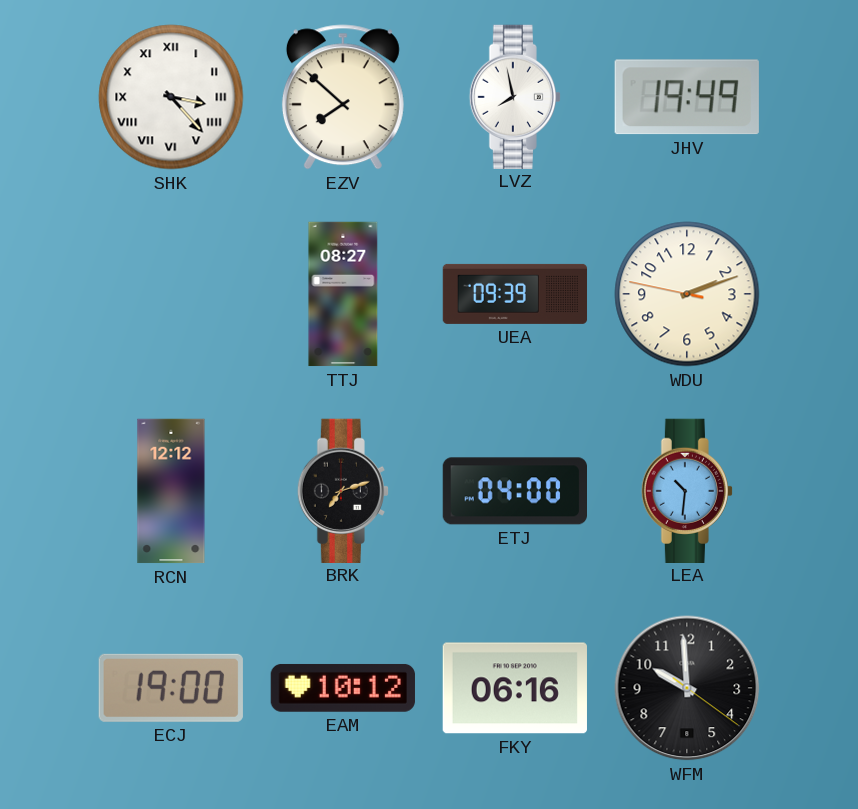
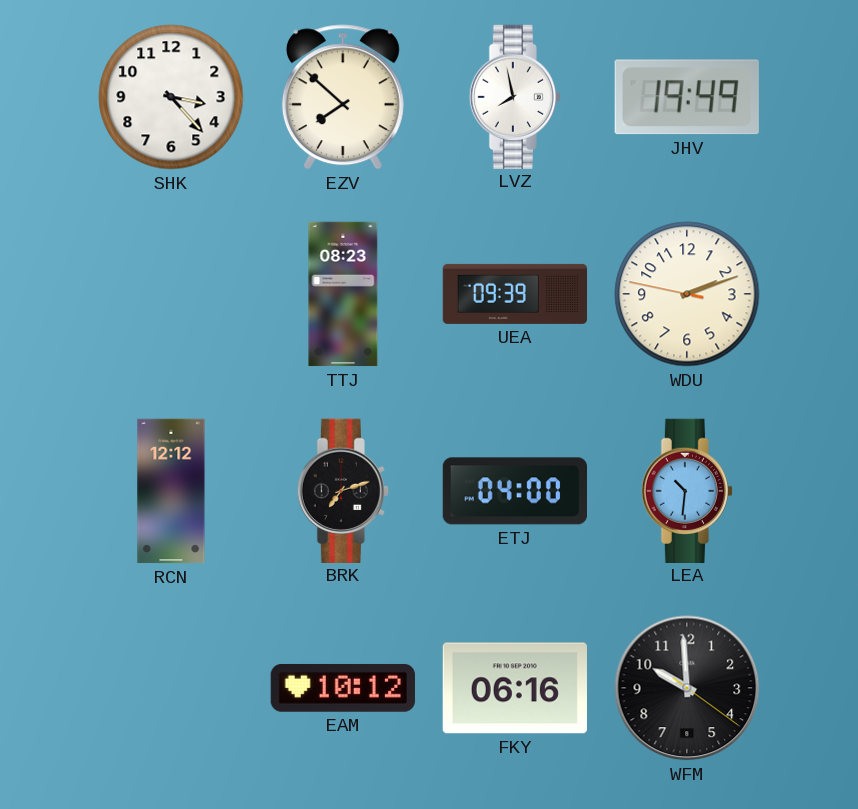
SHK numerals: Roman -> Arabic (171, 97)
TTJ: 08:27 -> 08:23 (343, 294)
ECJ: 19:00 -> none (171, 688)
